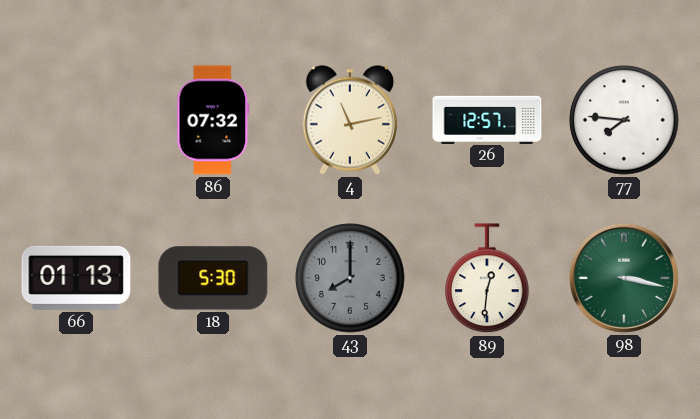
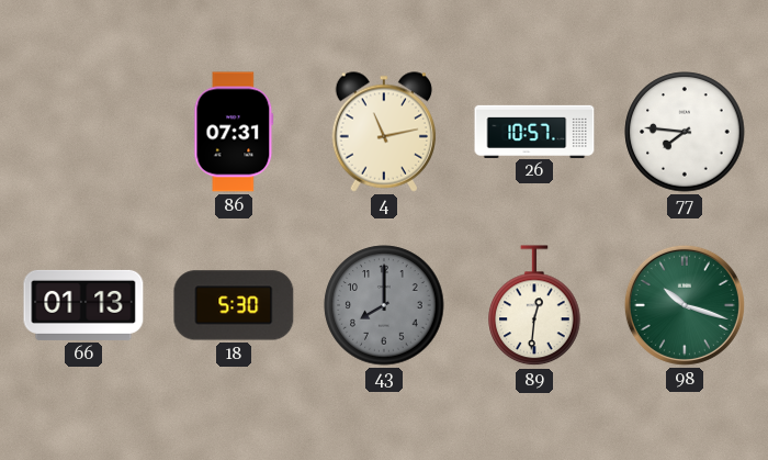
86: 07:32 -> 07:31 (234, 132)
26: 12:57 -> 10:57 (534, 131)
98: 3:17 -> 10:18 (685, 305)
